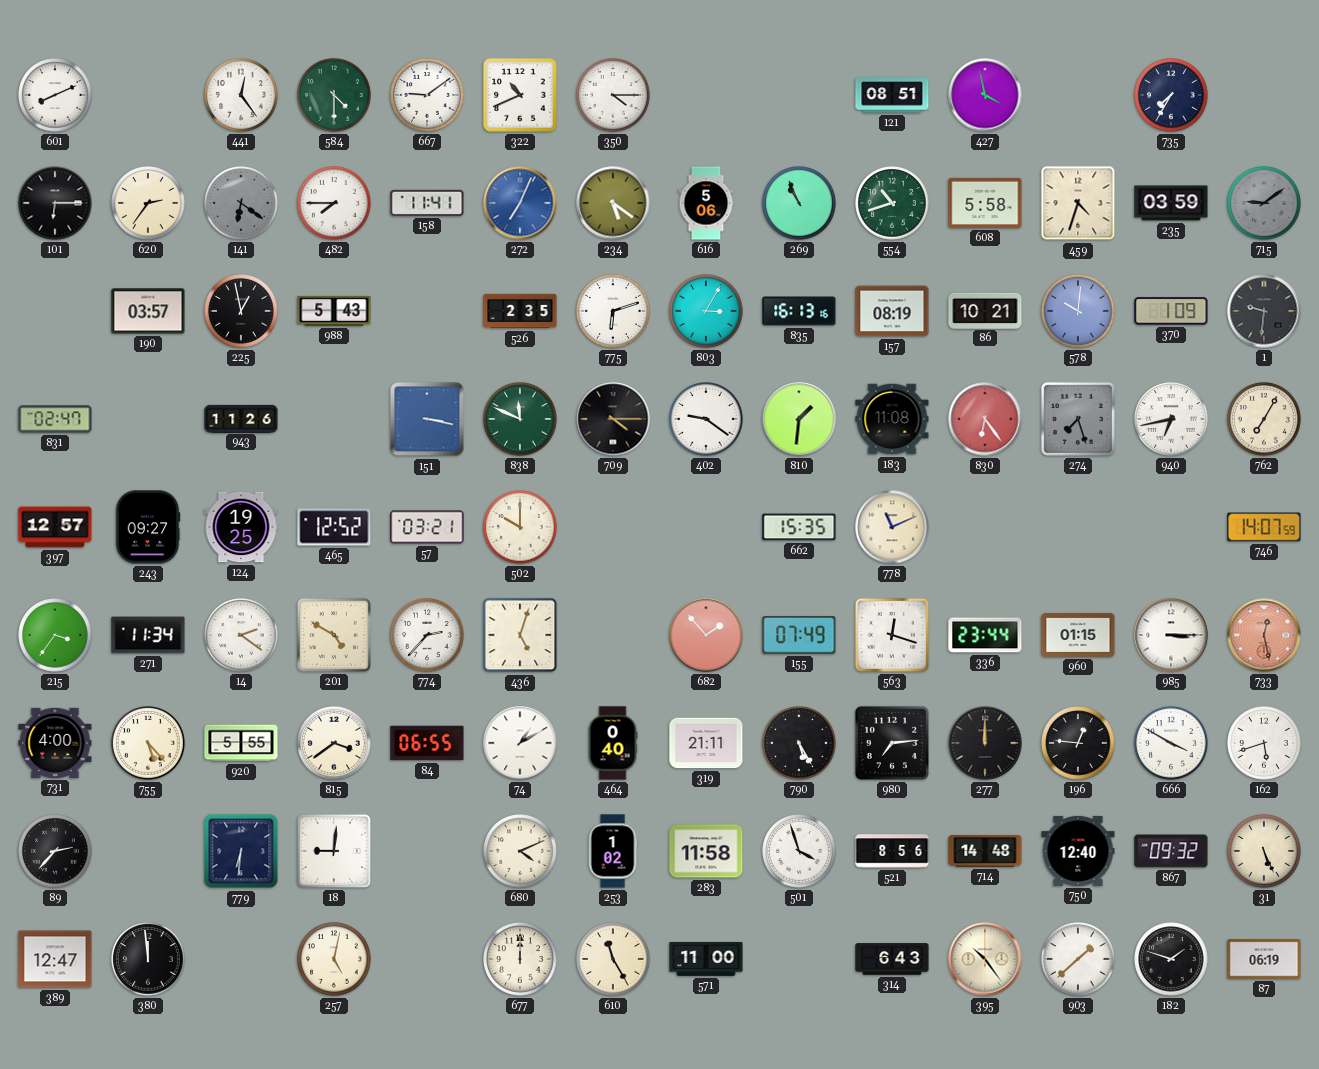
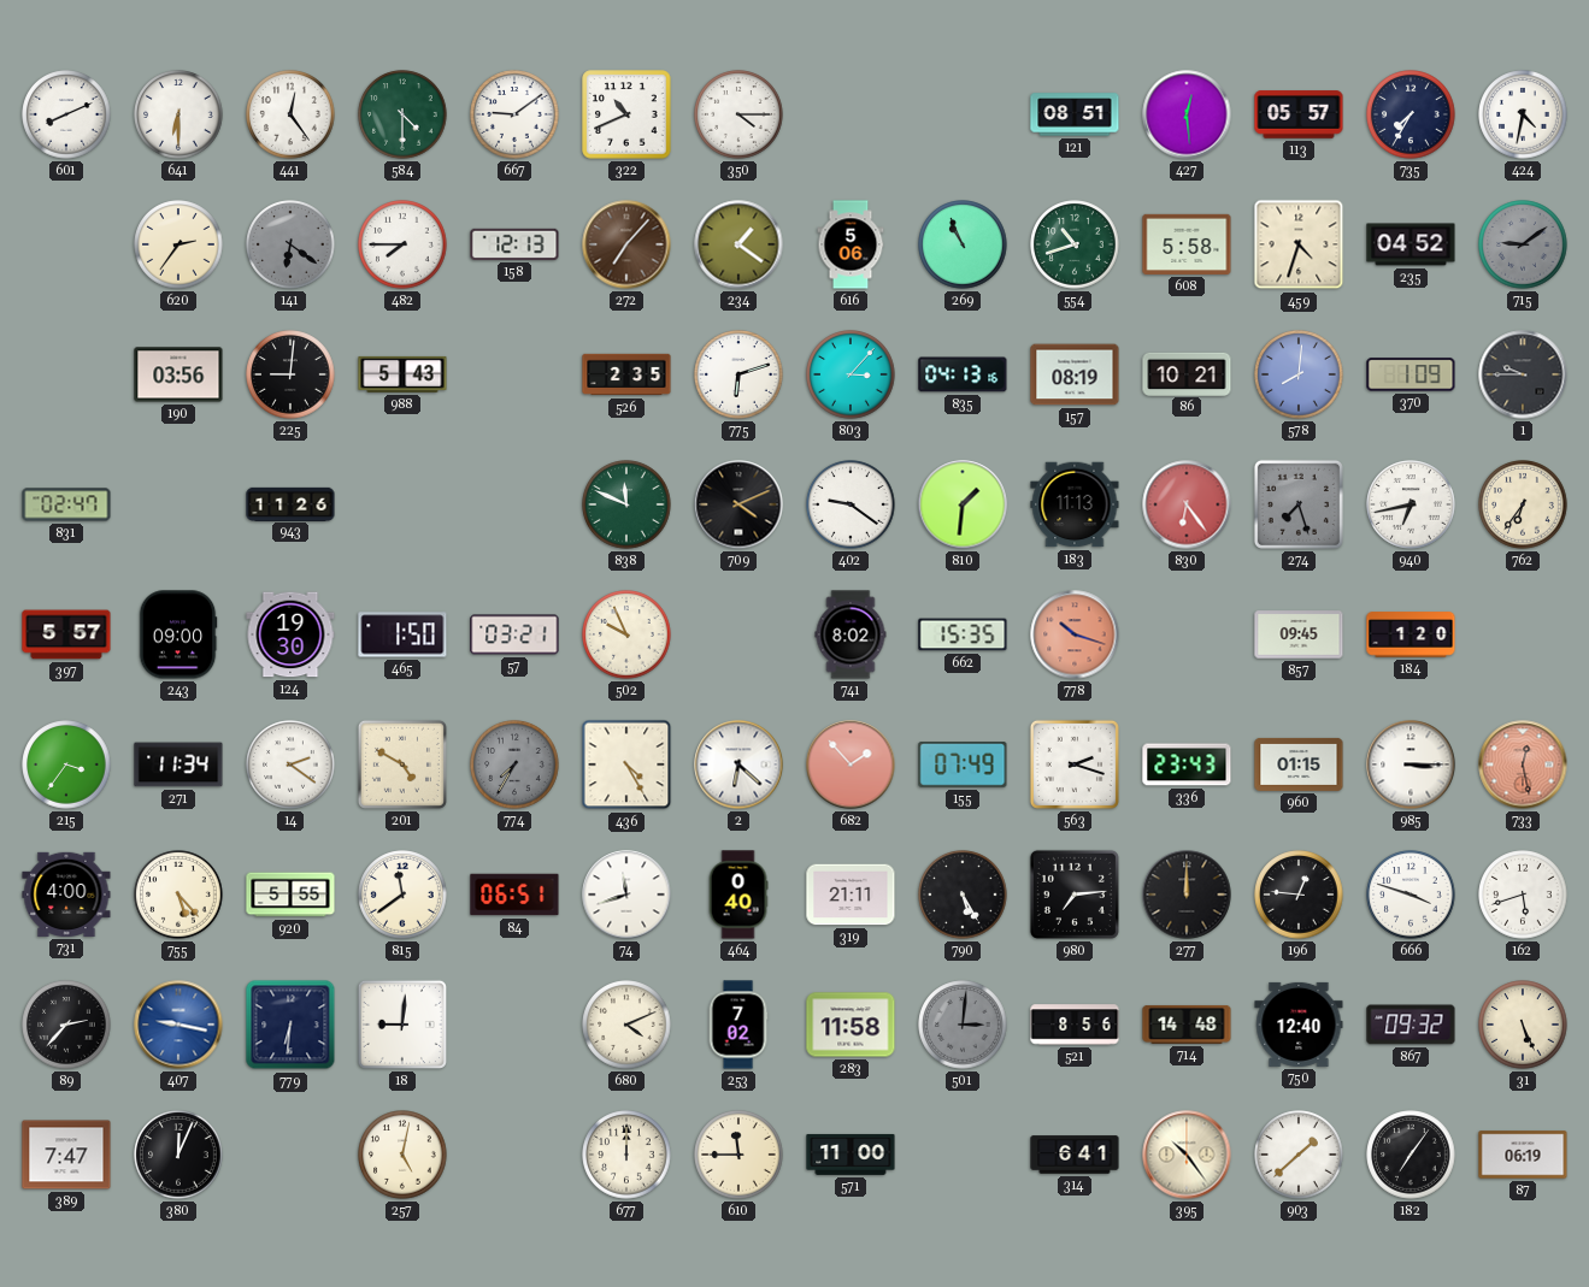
641: none -> 6:30 (178, 114)
427: 3:58 -> 12:29 (1187, 114)
113: none -> 05:57 (1299, 114)
424: none -> 4:32 (1523, 114)
101: 6:15 -> none (55, 203)
158: 11:41 -> 12:13 (514, 244)
272: 7:04 -> 7:07 (626, 244)
272 dial: blue -> brown (626, 244)
234: 5:21 -> 1:21 (738, 244)
235: 03:59 -> 04:52 (1411, 244)
190: 03:57 -> 03:56 (178, 374)
225: 12:58 -> 9:01 (290, 374)
803: 3:05 -> 3:07 (851, 374)
835: 16:13 -> 04:13 (963, 374)
578: 10:01 -> 8:01 (1299, 374)
1: 9:31 -> 9:45 (1523, 374)
151: 3:17 -> none (427, 419)
709: 4:15 -> 4:11 (738, 504)
183: 11:08 -> 11:13 (1075, 504)
762: 7:05 -> 6:36 (1523, 504)
397: 12:57 -> 5:57 (66, 634)
243: 09:27 -> 09:00 (178, 634)
124: 19:25 -> 19:30 (290, 634)
465: 12:52 -> 1:50 (402, 634)
502: 10:00 -> 9:56 (626, 634)
741: none -> 8:02 (851, 634)
778: 11:11 -> 10:18 (1075, 634)
778 dial: cream -> salmon (1075, 634)
857: none -> 09:45 (1299, 634)
184: none -> 1:20 (1411, 634)
746: 14:07 -> none (1264, 527)
774: 2:37 -> 7:35 (514, 764)
774 dial: white -> grey (514, 764)
436: 5:03 -> 4:25 (626, 764)
2: none -> 6:22 (738, 764)
563: 12:18 -> 2:18 (1075, 764)
336: 23:44 -> 23:43 (1187, 764)
815: 3:39 -> 11:39 (402, 895)
84: 06:55 -> 06:51 (514, 895)
74: 1:10 -> 11:42 (626, 895)
666: 3:50 -> 3:48 (1411, 895)
407: none -> 9:17 (178, 1025)
253: 1:02 -> 7:02 (738, 1025)
501: 3:57 -> 3:01 (963, 1025)
501 dial: white -> grey (963, 1025)
389: 12:47 -> 7:47 (66, 1155)
380: 11:59 -> 12:04 (178, 1155)
610: 11:25 -> 11:45 (738, 1155)
314: 6:43 -> 6:41 (1075, 1155)
182: 1:48 -> 7:06 (1411, 1155)
